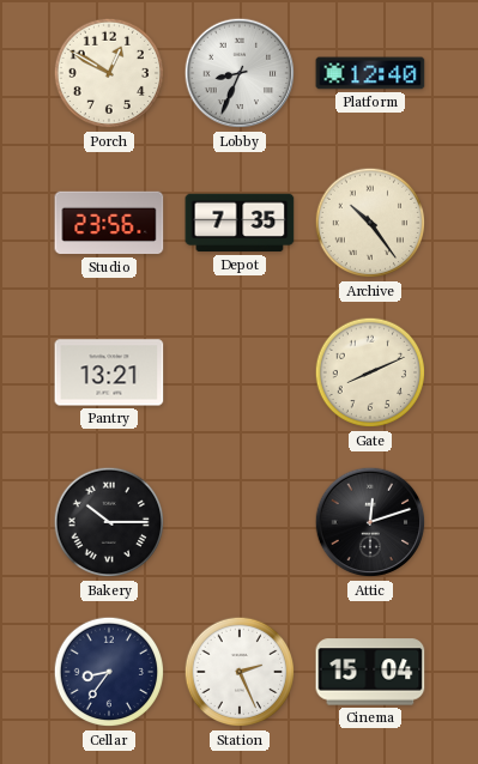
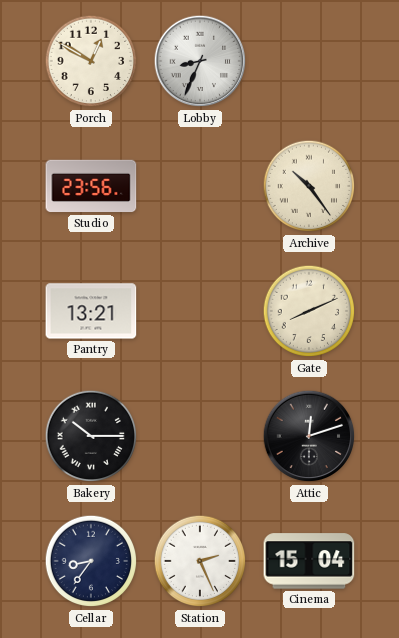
Platform: 12:40 -> none (370, 73)
Depot: 7:35 -> none (240, 223)
